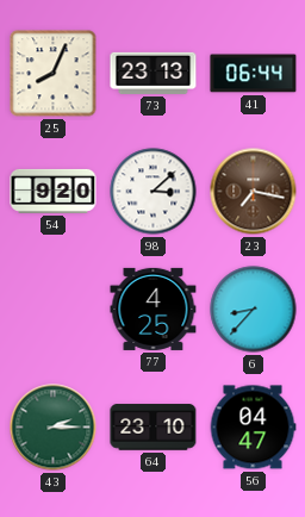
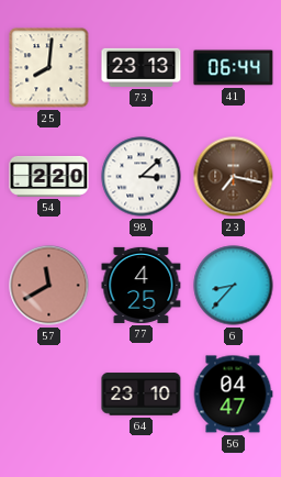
25: 8:04 -> 8:01 (49, 68)
54: 9:20 -> 2:20 (49, 176)
57: none -> 11:40 (49, 286)
43: 2:15 -> none (54, 428)
